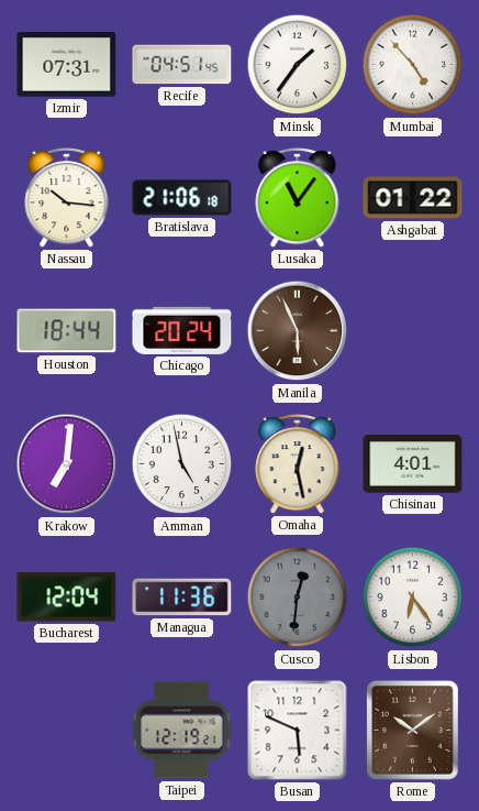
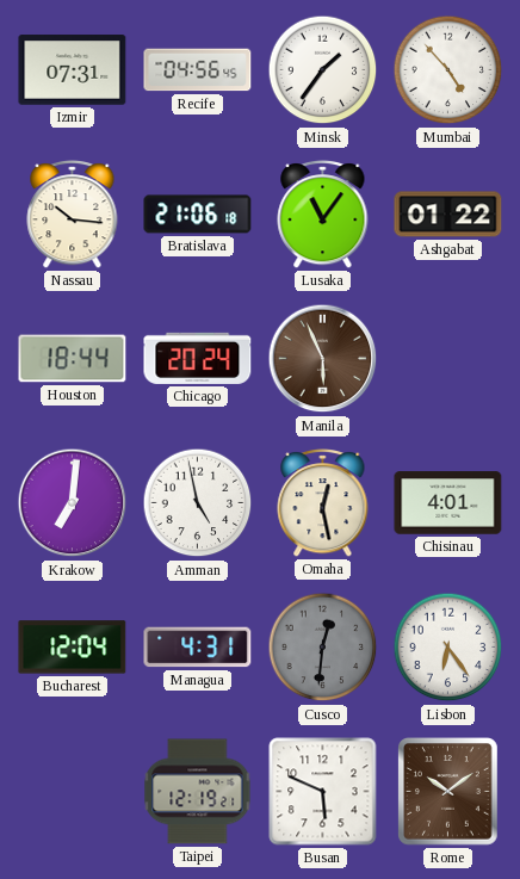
Recife: 04:51 -> 04:56 (198, 70)
Managua: 11:36 -> 4:31 (198, 648)
